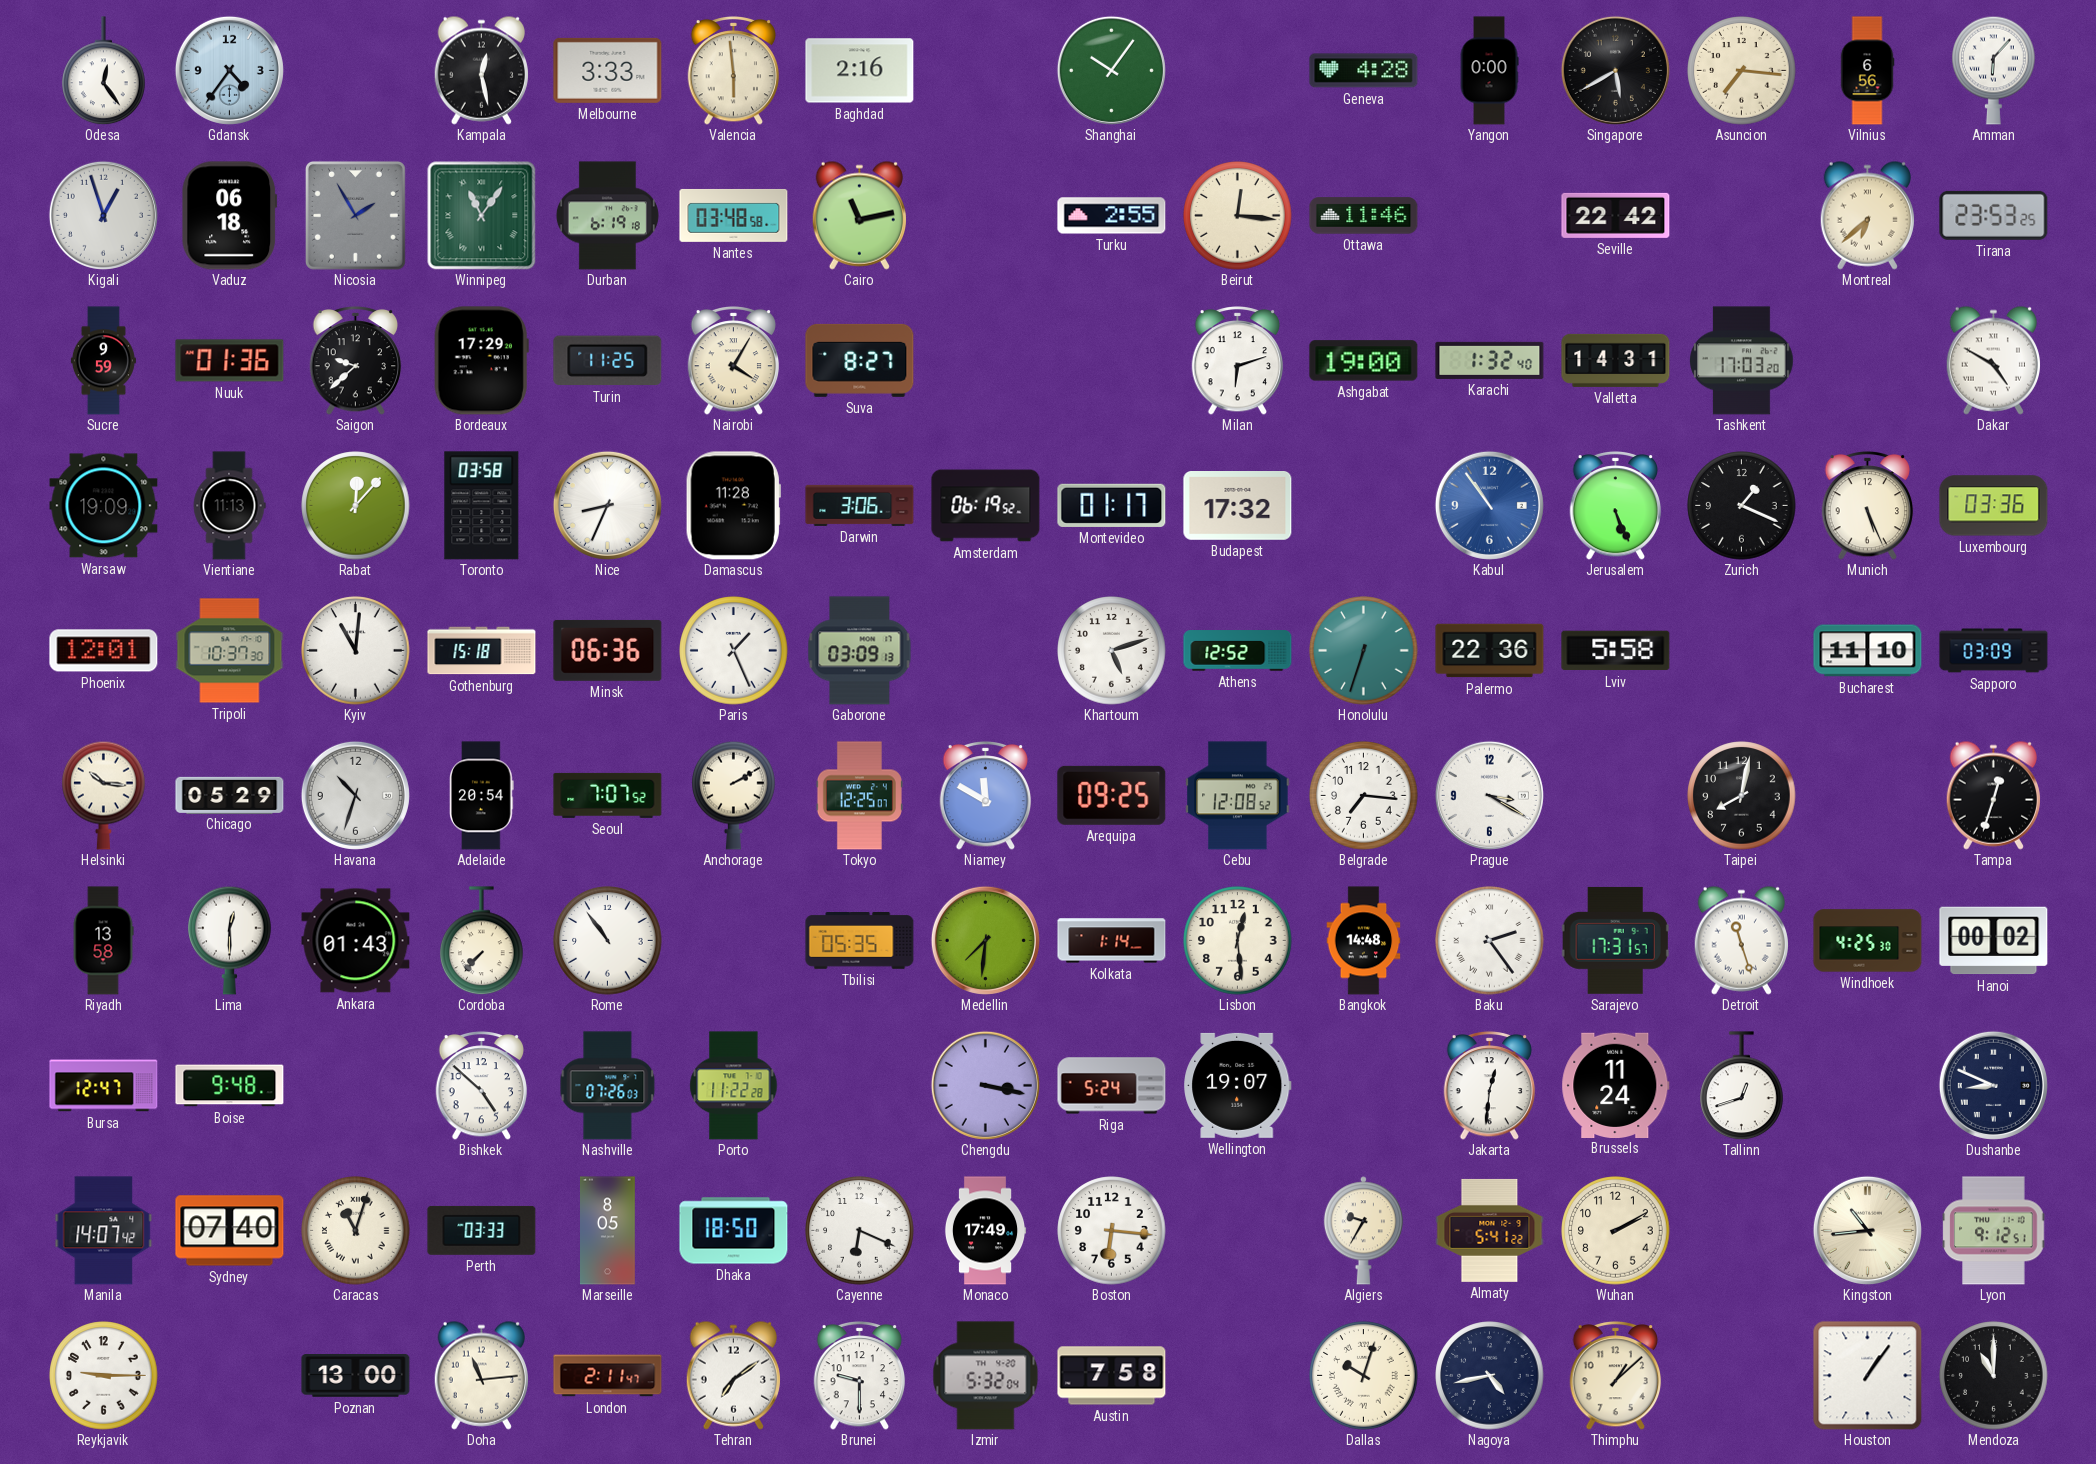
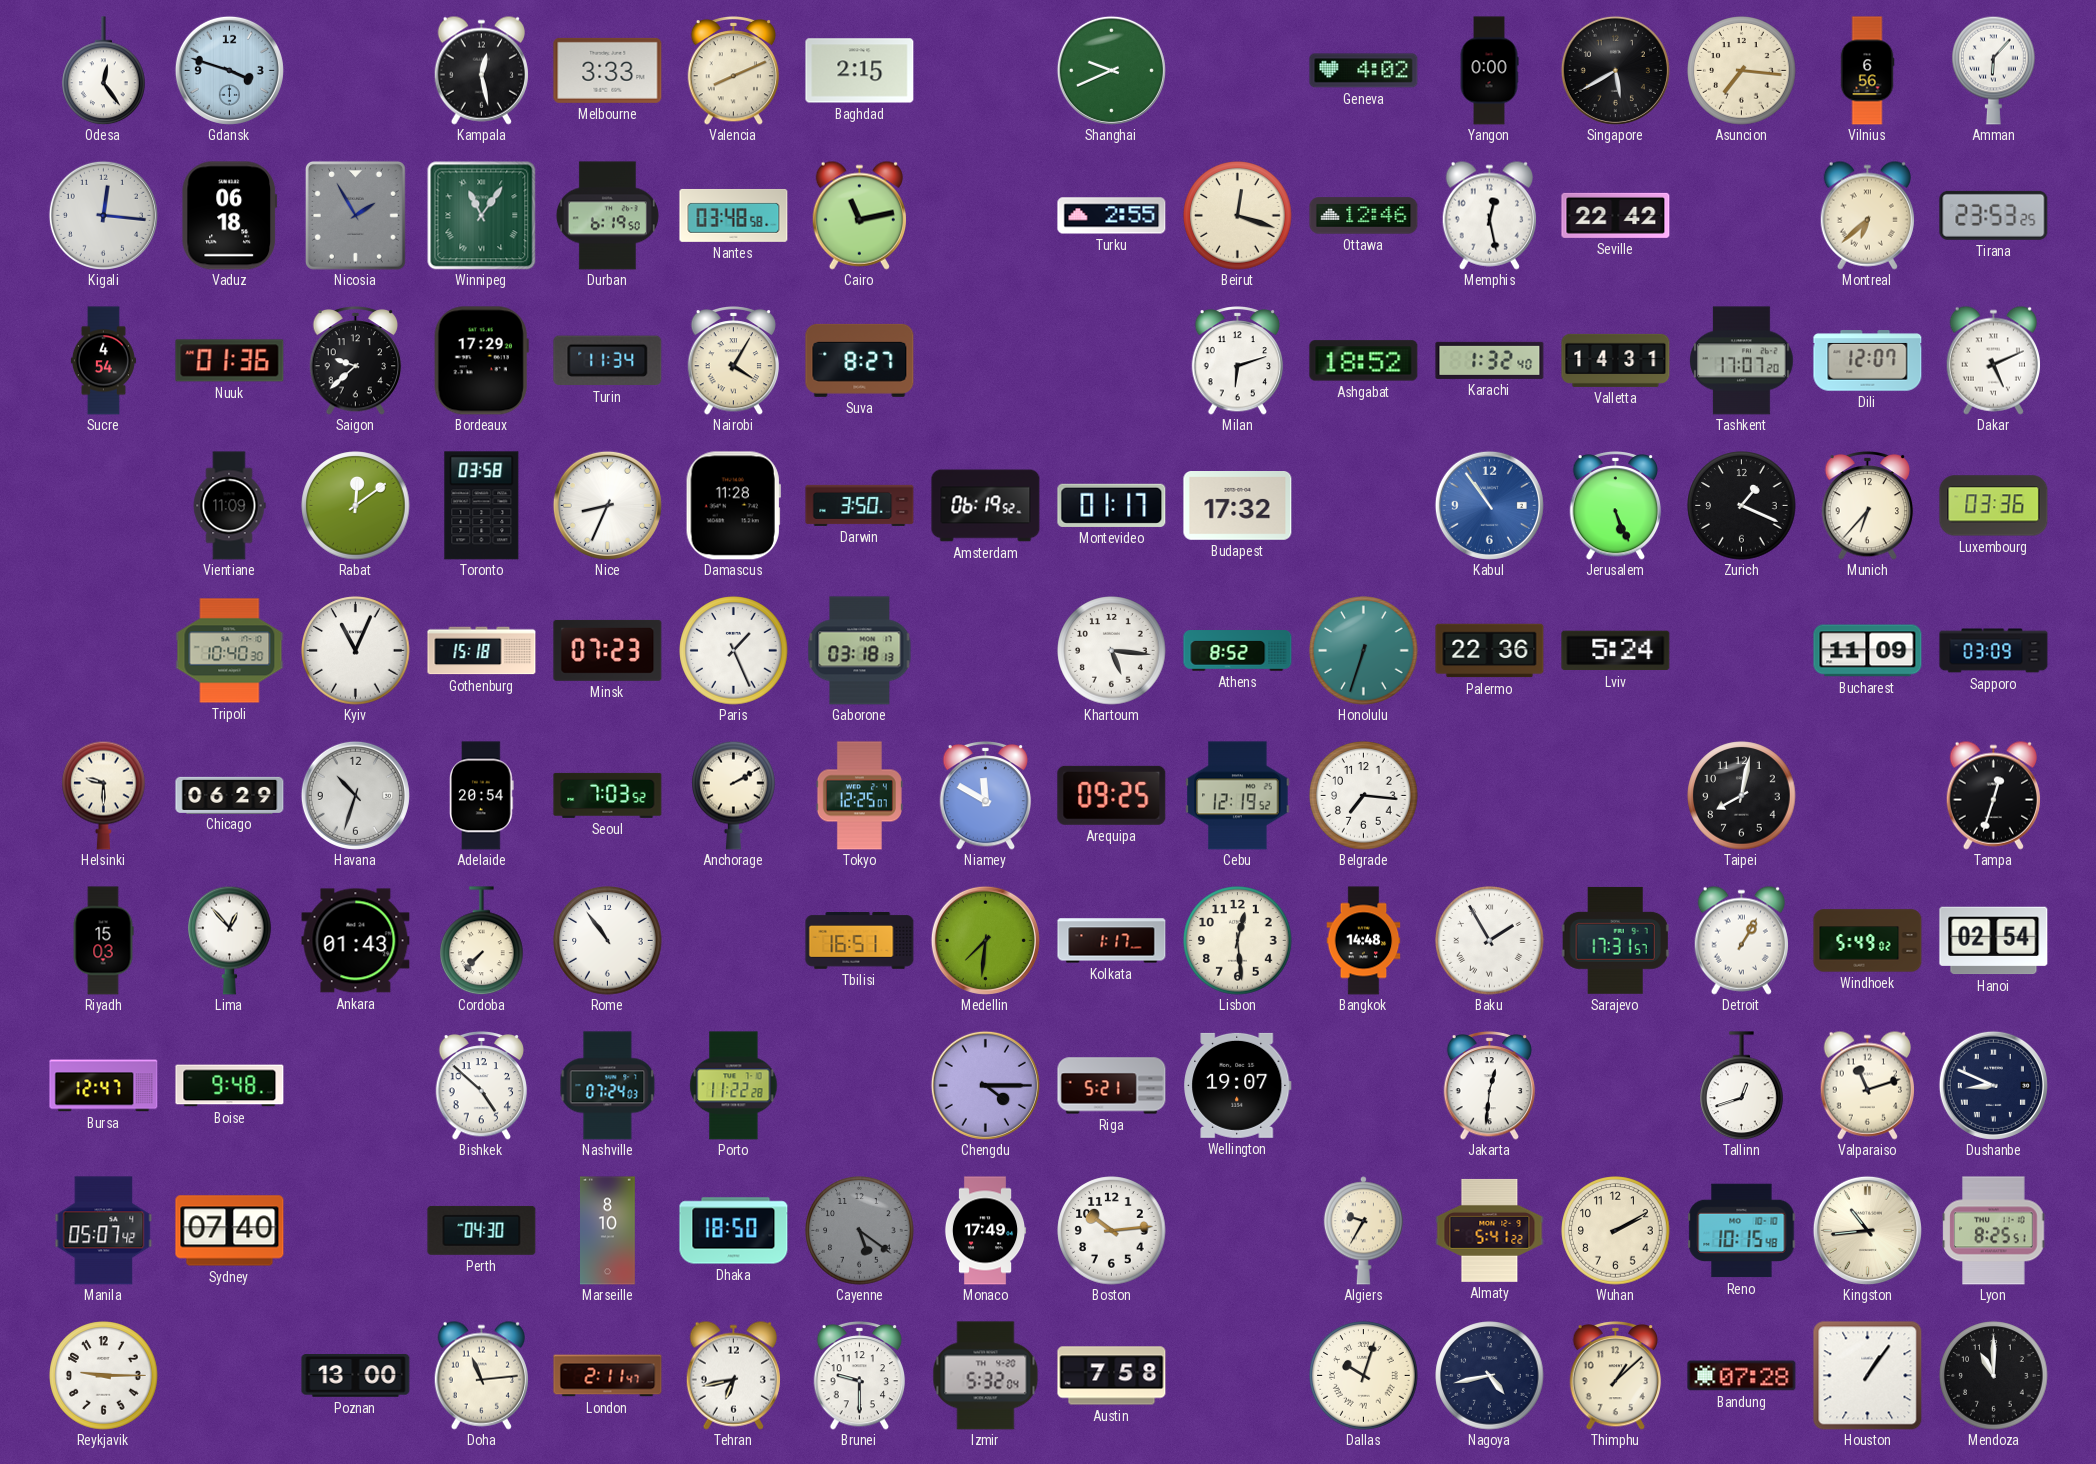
Gdansk: 4:36 -> 3:48 (229, 70)
Valencia: 5:59 -> 8:11 (734, 71)
Baghdad: 2:16 -> 2:15 (860, 71)
Shanghai: 10:06 -> 9:41 (1111, 70)
Geneva: 4:28 -> 4:02 (1364, 71)
Kigali: 12:57 -> 12:16 (103, 215)
Durban: 6:19:18 -> 6:19:50 (607, 216)
Beirut: 12:16 -> 12:18 (1238, 216)
Ottawa: 11:46 -> 12:46 (1364, 216)
Memphis: none -> 12:28 (1489, 215)
Sucre: 9:59 -> 4:54 (103, 361)
Turin: 11:25 -> 11:34 (608, 361)
Ashgabat: 19:00 -> 18:52 (1364, 361)
Tashkent: 17:03 -> 17:07 (1742, 361)
Dili: none -> 12:07 (1868, 361)
Dakar: 4:50 -> 5:11 (1993, 360)
Warsaw: 19:09 -> none (104, 506)
Vientiane: 11:13 -> 11:09 (229, 506)
Rabat: 12:07 -> 12:09 (356, 506)
Darwin: 3:06 -> 3:50 (860, 505)
Munich: 5:26 -> 6:37 (1868, 506)
Phoenix: 12:01 -> none (104, 651)
Tripoli: 10:37 -> 10:40 (230, 651)
Kyiv: 11:01 -> 11:04 (356, 651)
Minsk: 06:36 -> 07:23 (608, 650)
Gaborone: 03:09 -> 03:18 (860, 651)
Khartoum: 5:12 -> 5:16 (1112, 651)
Athens: 12:52 -> 8:52 (1238, 651)
Lviv: 5:58 -> 5:24 (1616, 651)
Bucharest: 11:10 -> 11:09 (1868, 651)
Helsinki: 10:16 -> 9:30 (104, 795)
Chicago: 05:29 -> 06:29 (230, 795)
Seoul: 7:07 -> 7:03 (608, 795)
Cebu: 12:08 -> 12:19 (1238, 796)
Prague: 3:20 -> none (1489, 795)
Riyadh: 13:58 -> 15:03 (103, 941)
Lima: 12:30 -> 12:53 (230, 940)
Tbilisi: 05:35 -> 16:51 (860, 941)
Kolkata: 1:14 -> 1:17 (1112, 941)
Baku: 2:24 -> 1:55 (1490, 941)
Detroit: 11:27 -> 1:05 (1741, 940)
Windhoek: 4:25 -> 5:49 (1868, 941)
Hanoi: 00:02 -> 02:54 (1994, 941)
Nashville: 07:26 -> 07:24 (608, 1086)
Chengdu: 3:17 -> 4:15 (985, 1085)
Riga: 5:24 -> 5:21 (1112, 1086)
Brussels: 11:24 -> none (1616, 1085)
Valparaiso: none -> 11:12 (1867, 1085)
Manila: 14:07 -> 05:07 (104, 1231)
Caracas: 11:03 -> none (356, 1231)
Perth: 03:33 -> 04:30 (482, 1230)
Marseille: 8:05 -> 8:10 (608, 1231)
Cayenne: 6:19 -> 5:21 (860, 1231)
Cayenne dial: white -> grey (860, 1231)
Boston: 6:16 -> 10:14 (1112, 1231)
Reno: none -> 10:15 (1742, 1231)
Lyon: 9:12 -> 8:25 (1994, 1231)
Tehran: 7:09 -> 6:43 (733, 1375)
Bandung: none -> 07:28 (1742, 1376)
